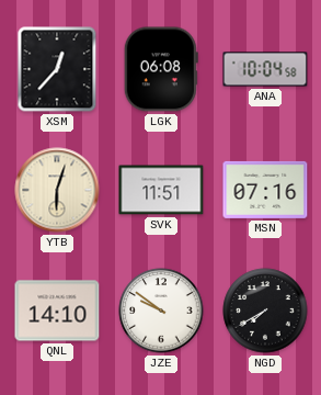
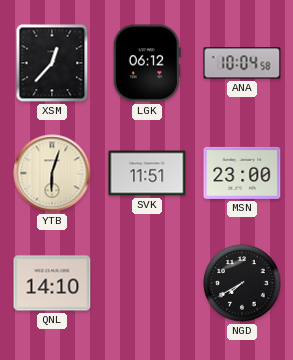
LGK: 06:08 -> 06:12 (147, 63)
MSN: 07:16 -> 23:00 (242, 173)
JZE: 9:51 -> none (161, 311)
